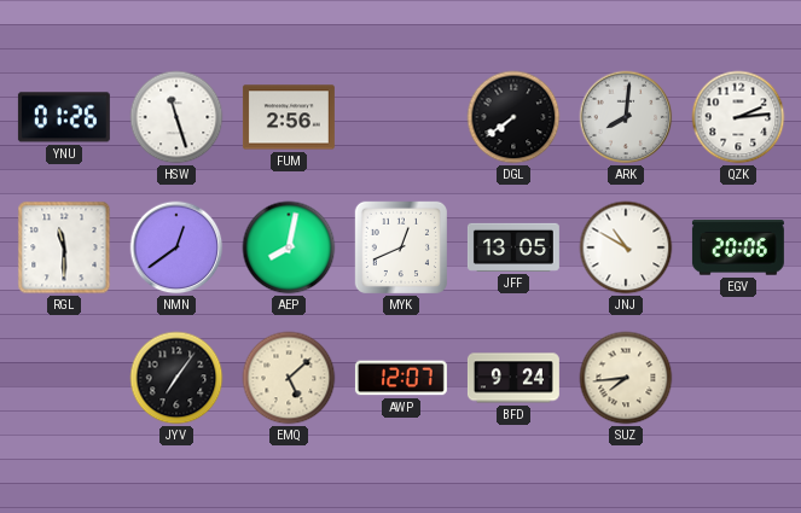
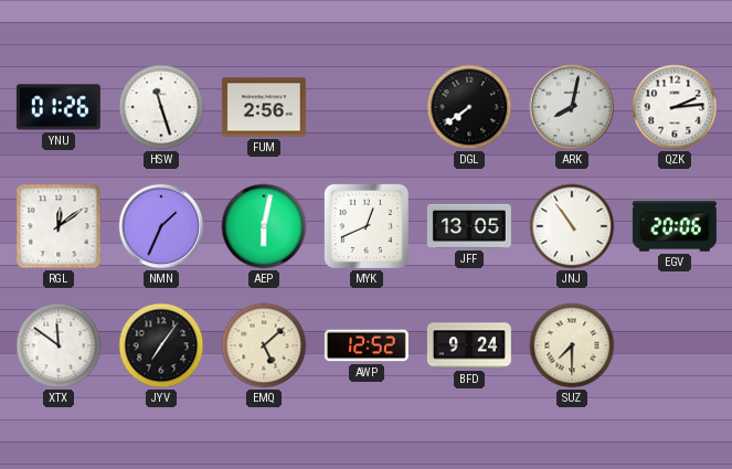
ARK: 8:01 -> 8:02 (572, 107)
RGL: 11:30 -> 12:09 (59, 226)
NMN: 12:39 -> 1:34 (161, 226)
AEP: 8:02 -> 6:02 (264, 226)
JNJ: 10:50 -> 10:54 (572, 226)
XTX: none -> 11:51 (59, 345)
AWP: 12:07 -> 12:52 (367, 345)
SUZ: 7:44 -> 7:30 (572, 345)
